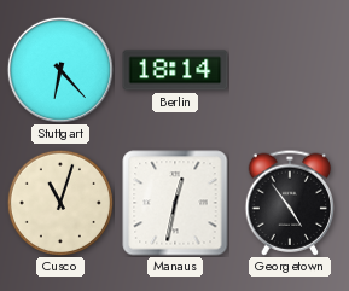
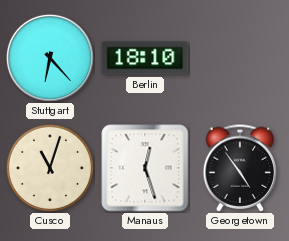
Berlin: 18:14 -> 18:10 (145, 58)
Manaus: 12:32 -> 12:27 (145, 168)
